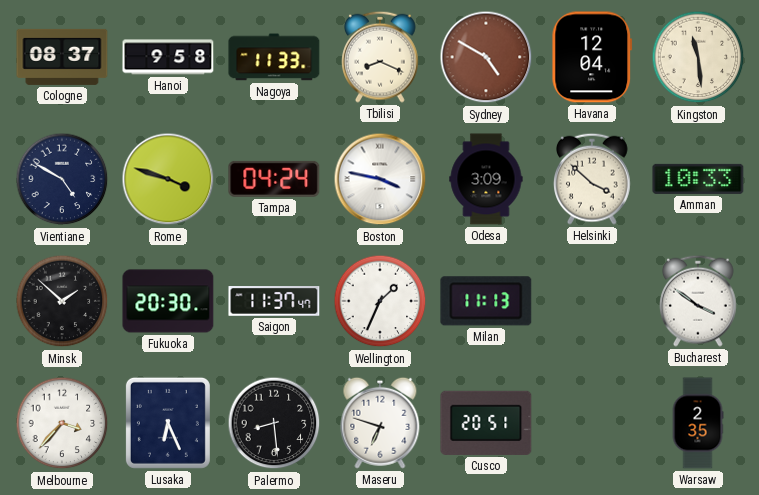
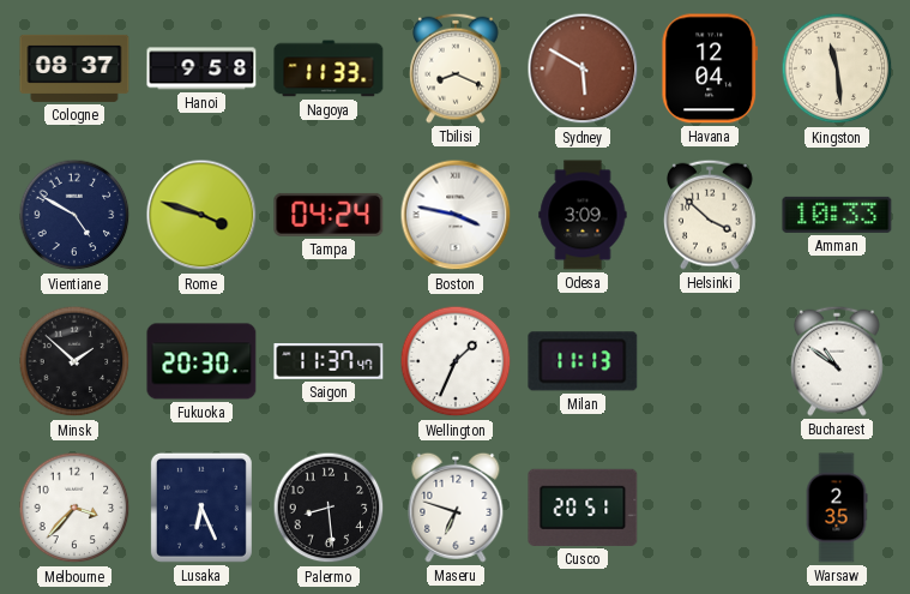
Sydney: 4:50 -> 5:50 (583, 68)
Bucharest: 3:51 -> 10:51 (838, 361)
